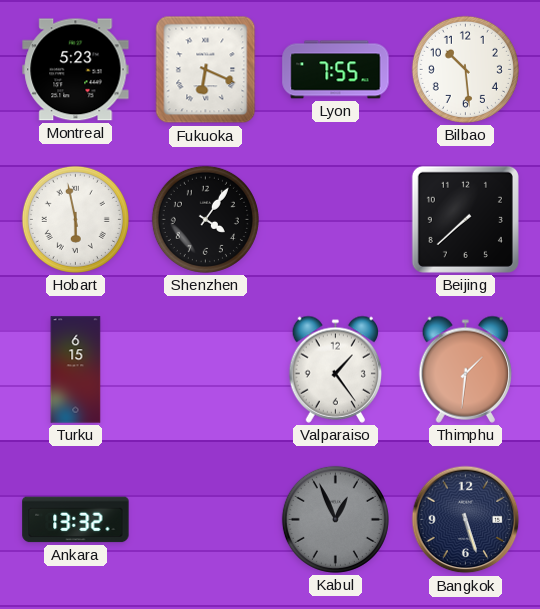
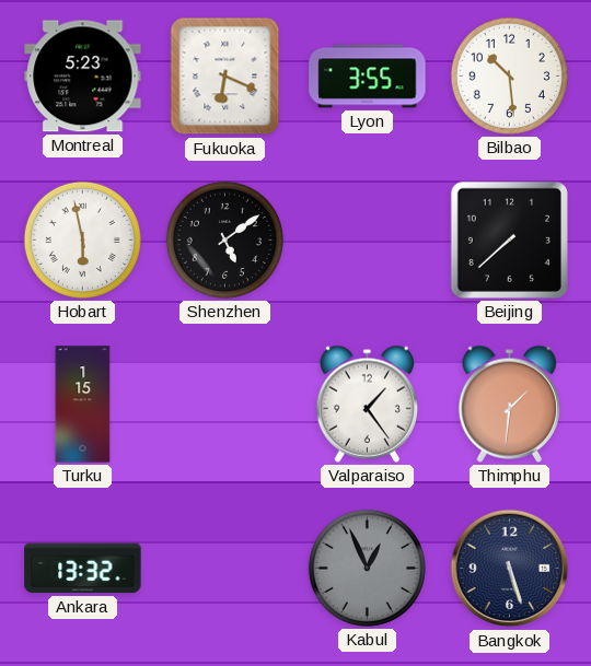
Lyon: 7:55 -> 3:55 (368, 77)
Shenzhen: 4:06 -> 5:09 (224, 239)
Turku: 6:15 -> 1:15 (83, 405)
